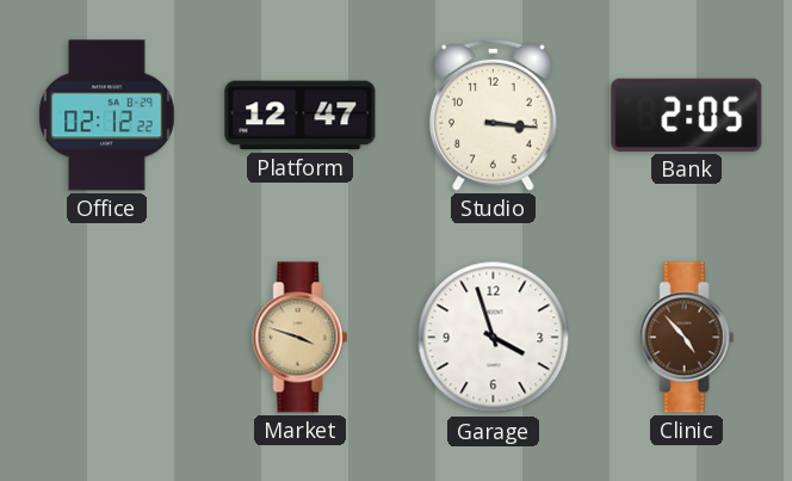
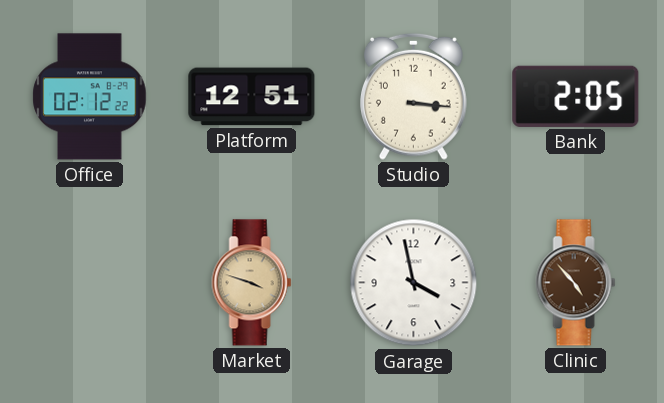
Platform: 12:47 -> 12:51 (252, 97)
Garage: 3:57 -> 3:58 (414, 283)
